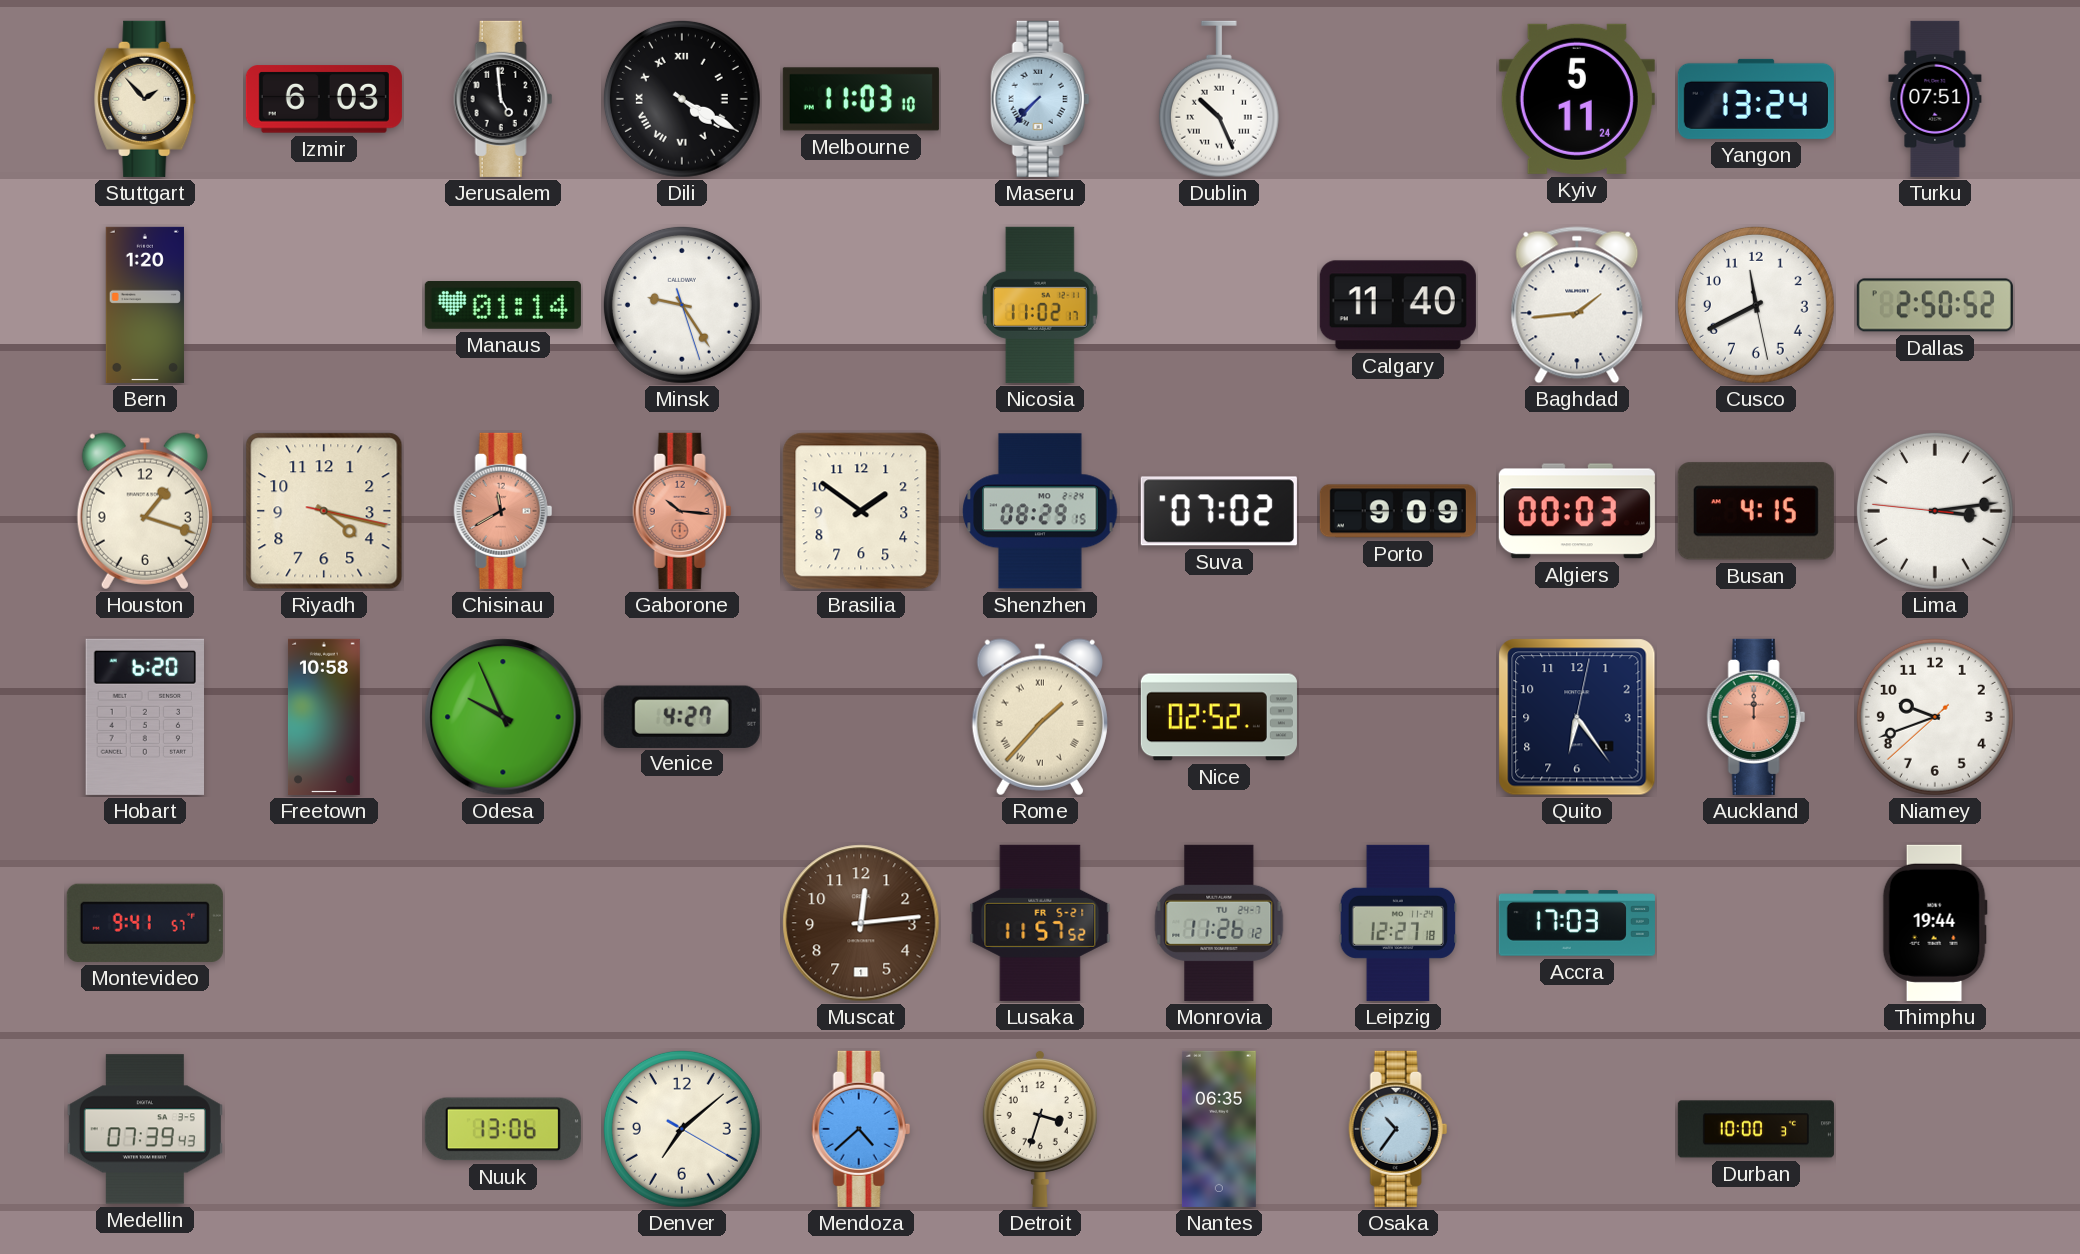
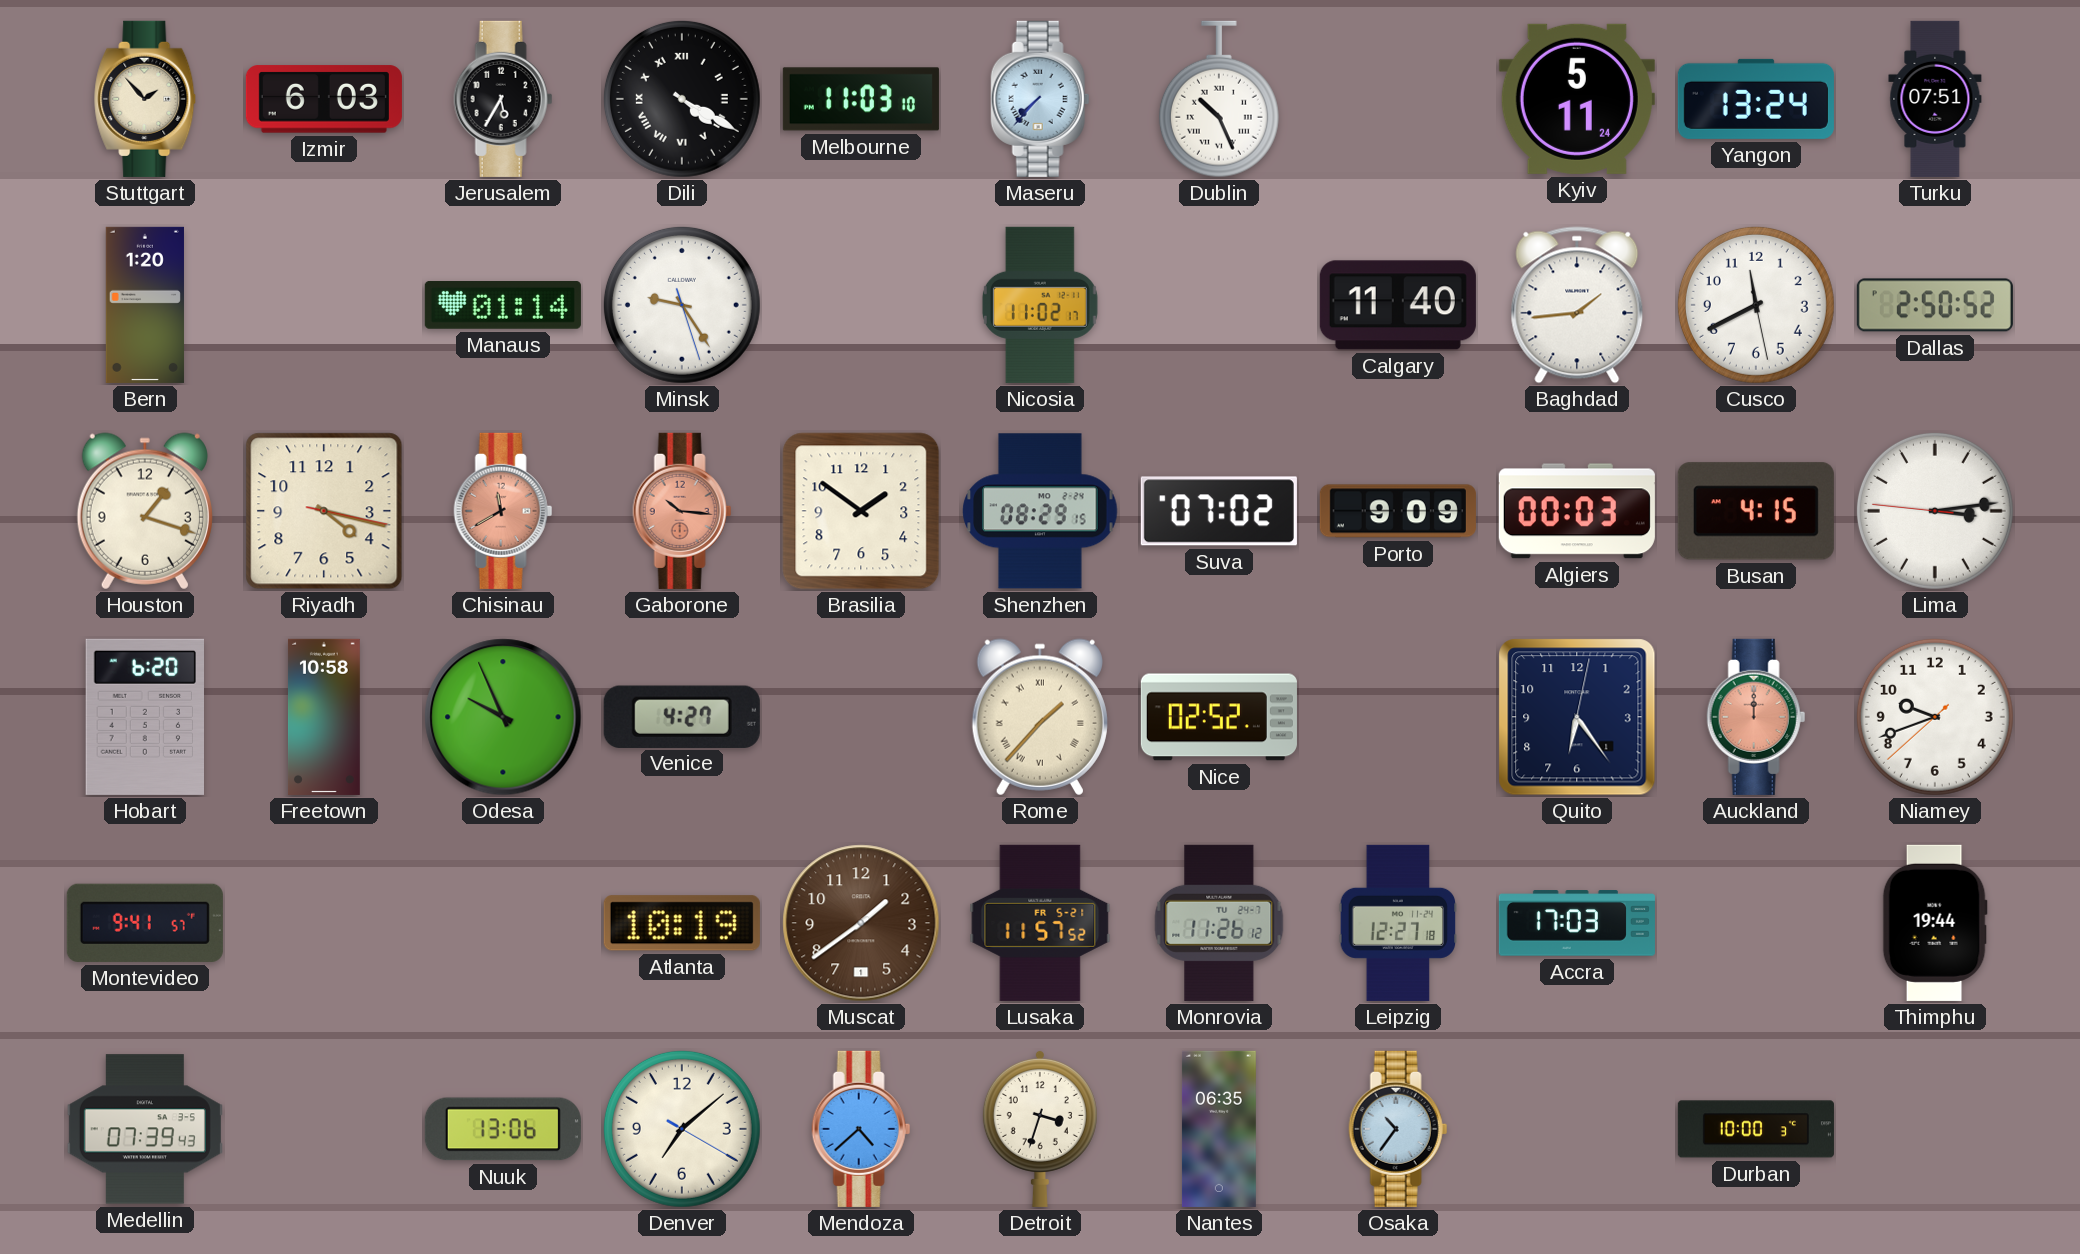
Jerusalem: 4:59 -> 5:35 (503, 99)
Atlanta: none -> 10:19 (682, 923)
Muscat: 12:14 -> 1:39 (861, 923)
